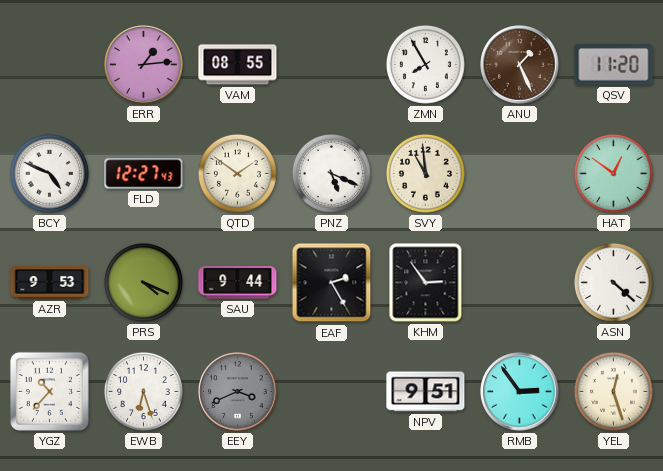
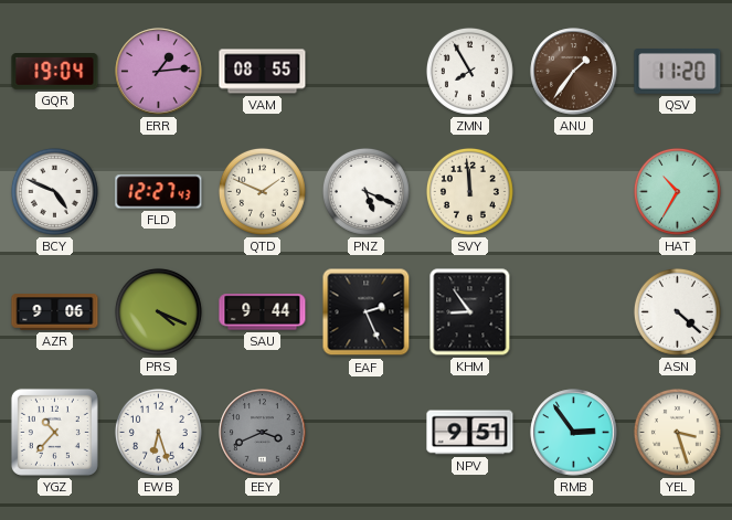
GQR: none -> 19:04 (55, 72)
ANU: 1:26 -> 1:36 (574, 72)
QTD: 1:51 -> 1:49 (262, 191)
SVY: 10:59 -> 11:59 (469, 191)
HAT: 12:51 -> 10:35 (677, 191)
AZR: 9:53 -> 9:06 (55, 312)
EAF: 2:25 -> 2:26 (367, 312)
KHM: 2:54 -> 8:54 (470, 312)
YEL: 12:27 -> 3:27 (677, 432)
